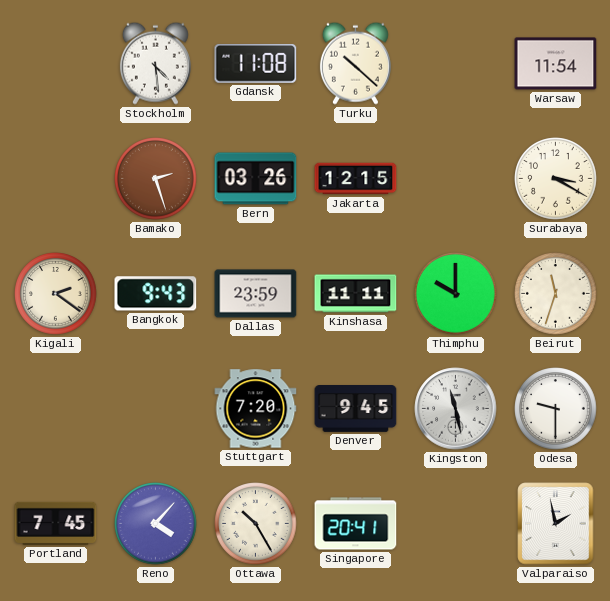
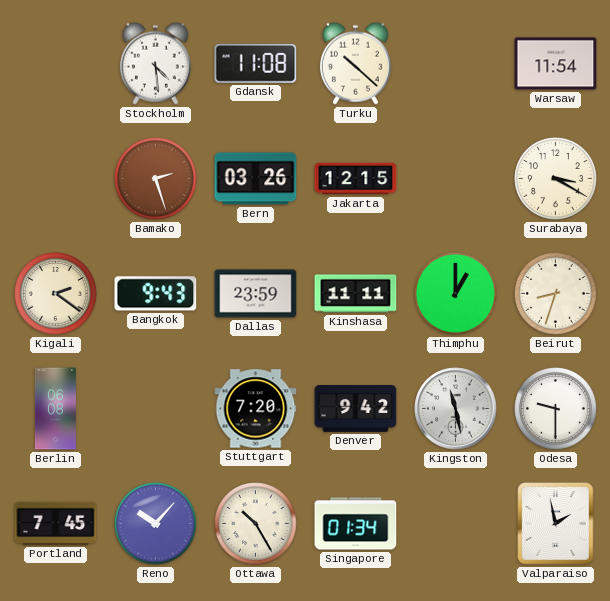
Thimphu: 10:00 -> 1:00 (456, 294)
Beirut: 11:33 -> 8:33 (556, 294)
Berlin: none -> 06:08 (55, 409)
Denver: 9:45 -> 9:42 (356, 409)
Reno: 4:07 -> 10:07 (156, 524)
Singapore: 20:41 -> 01:34 (356, 524)
